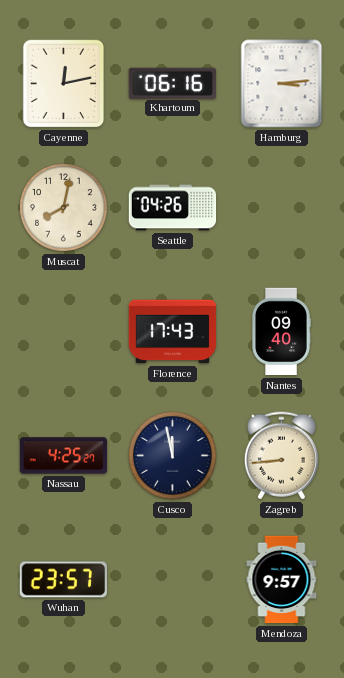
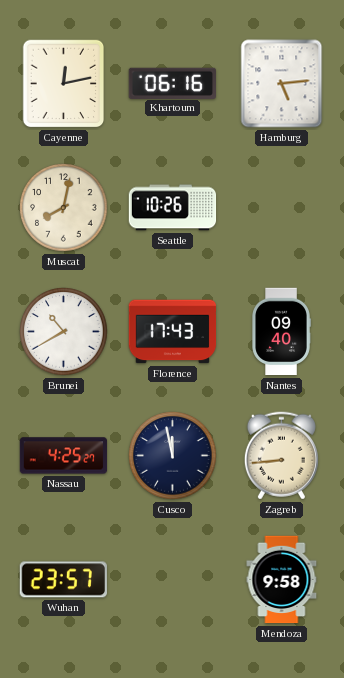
Hamburg: 3:14 -> 5:14 (282, 84)
Seattle: 04:26 -> 10:26 (173, 208)
Brunei: none -> 10:40 (64, 332)
Mendoza: 9:57 -> 9:58 (282, 580)
